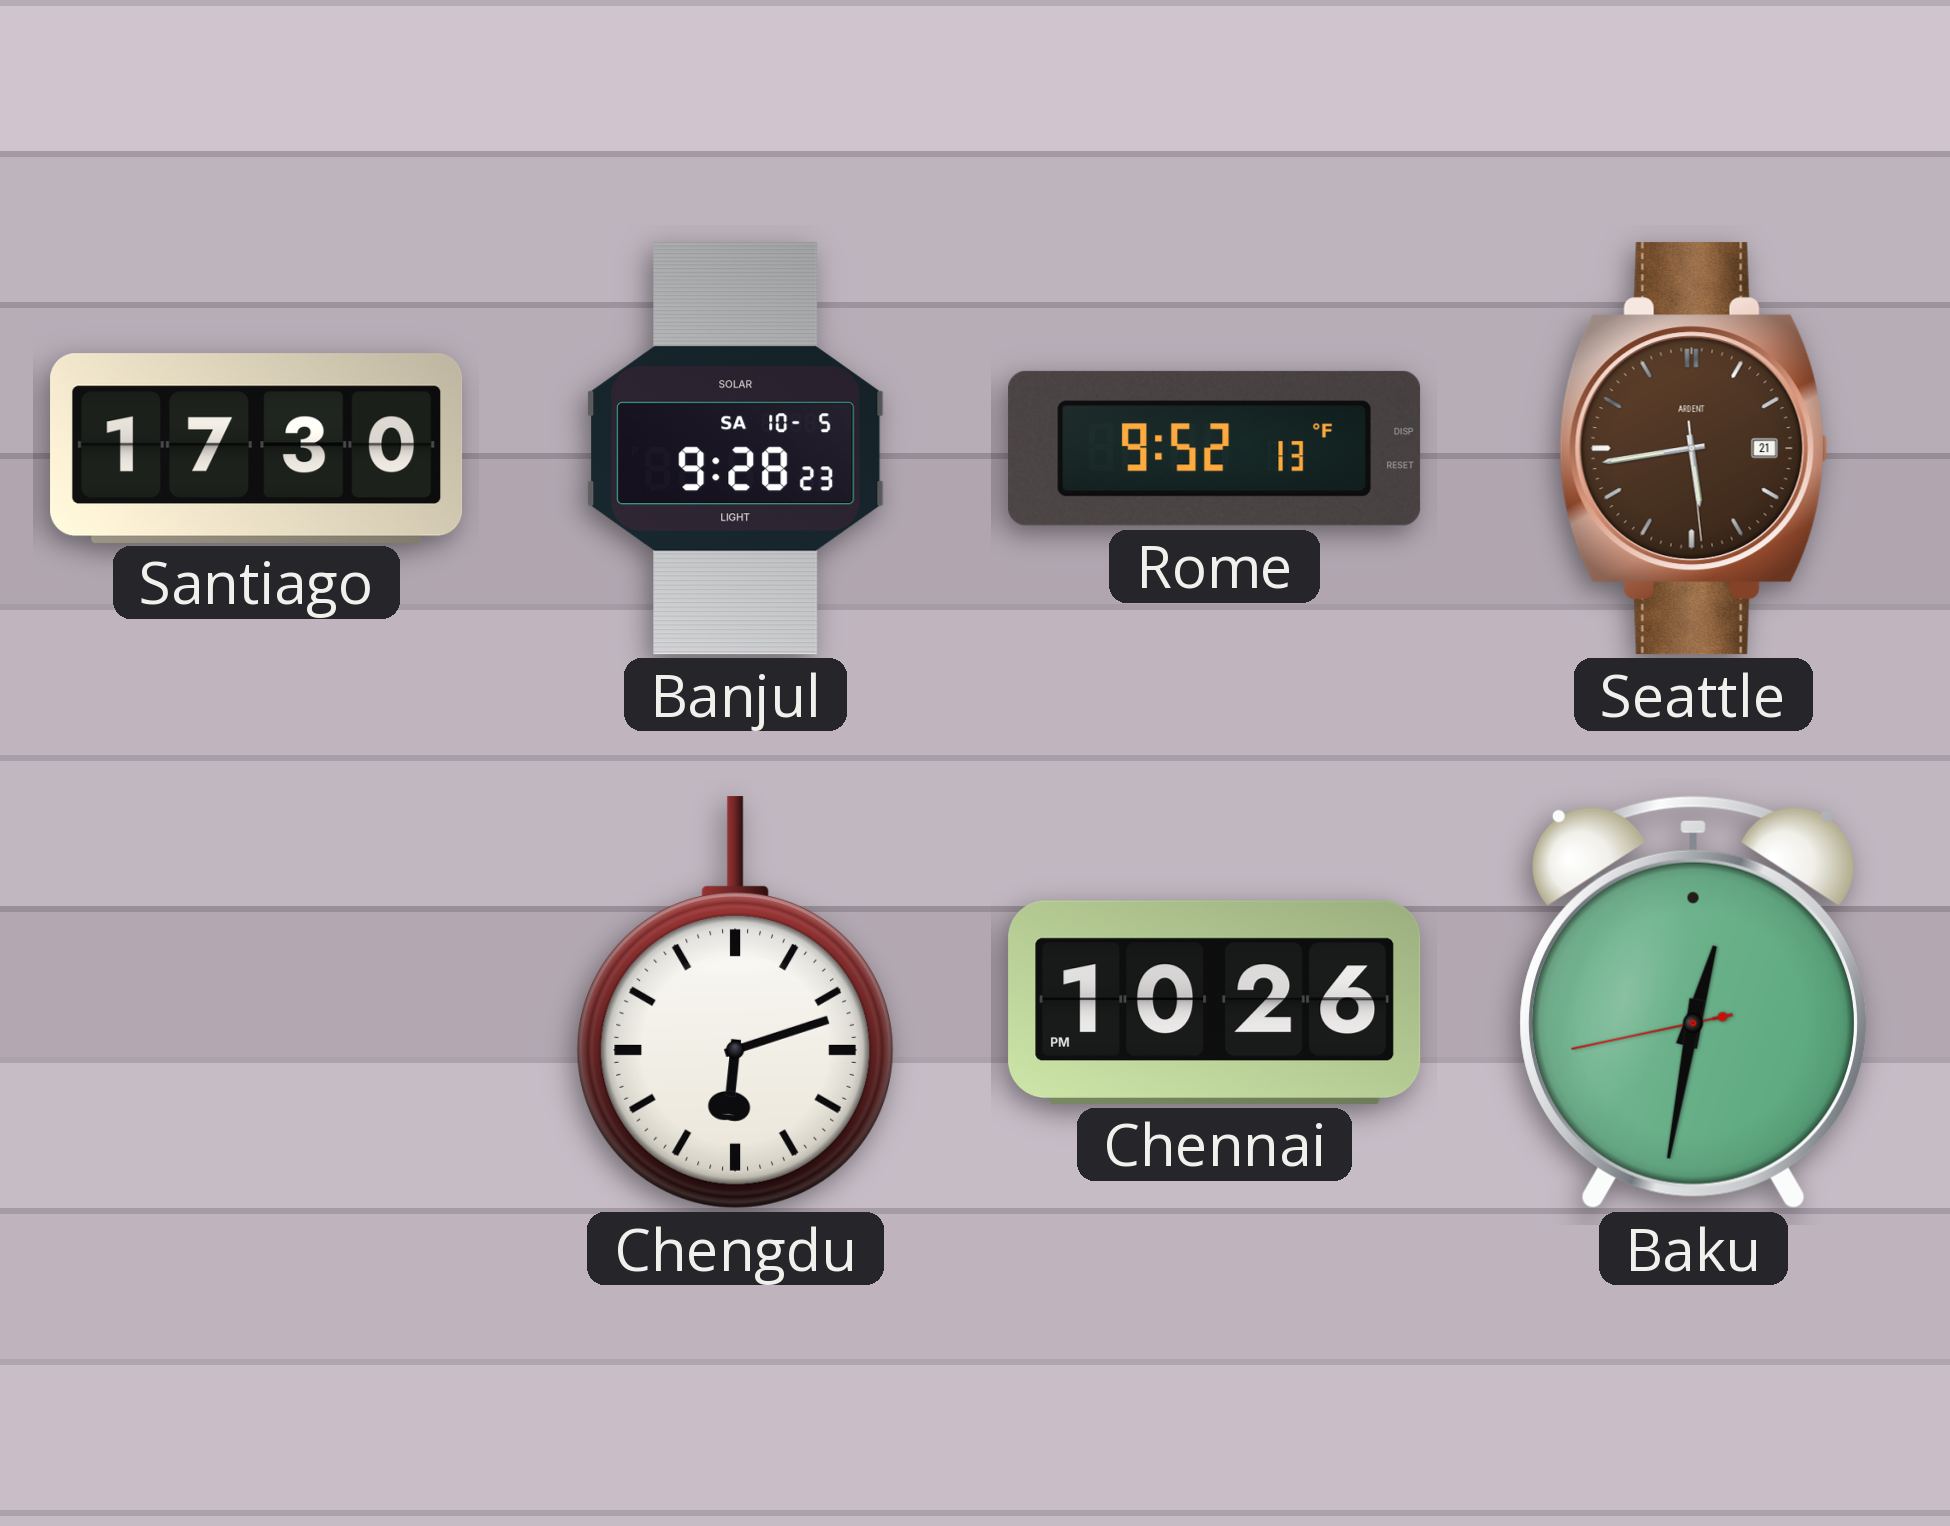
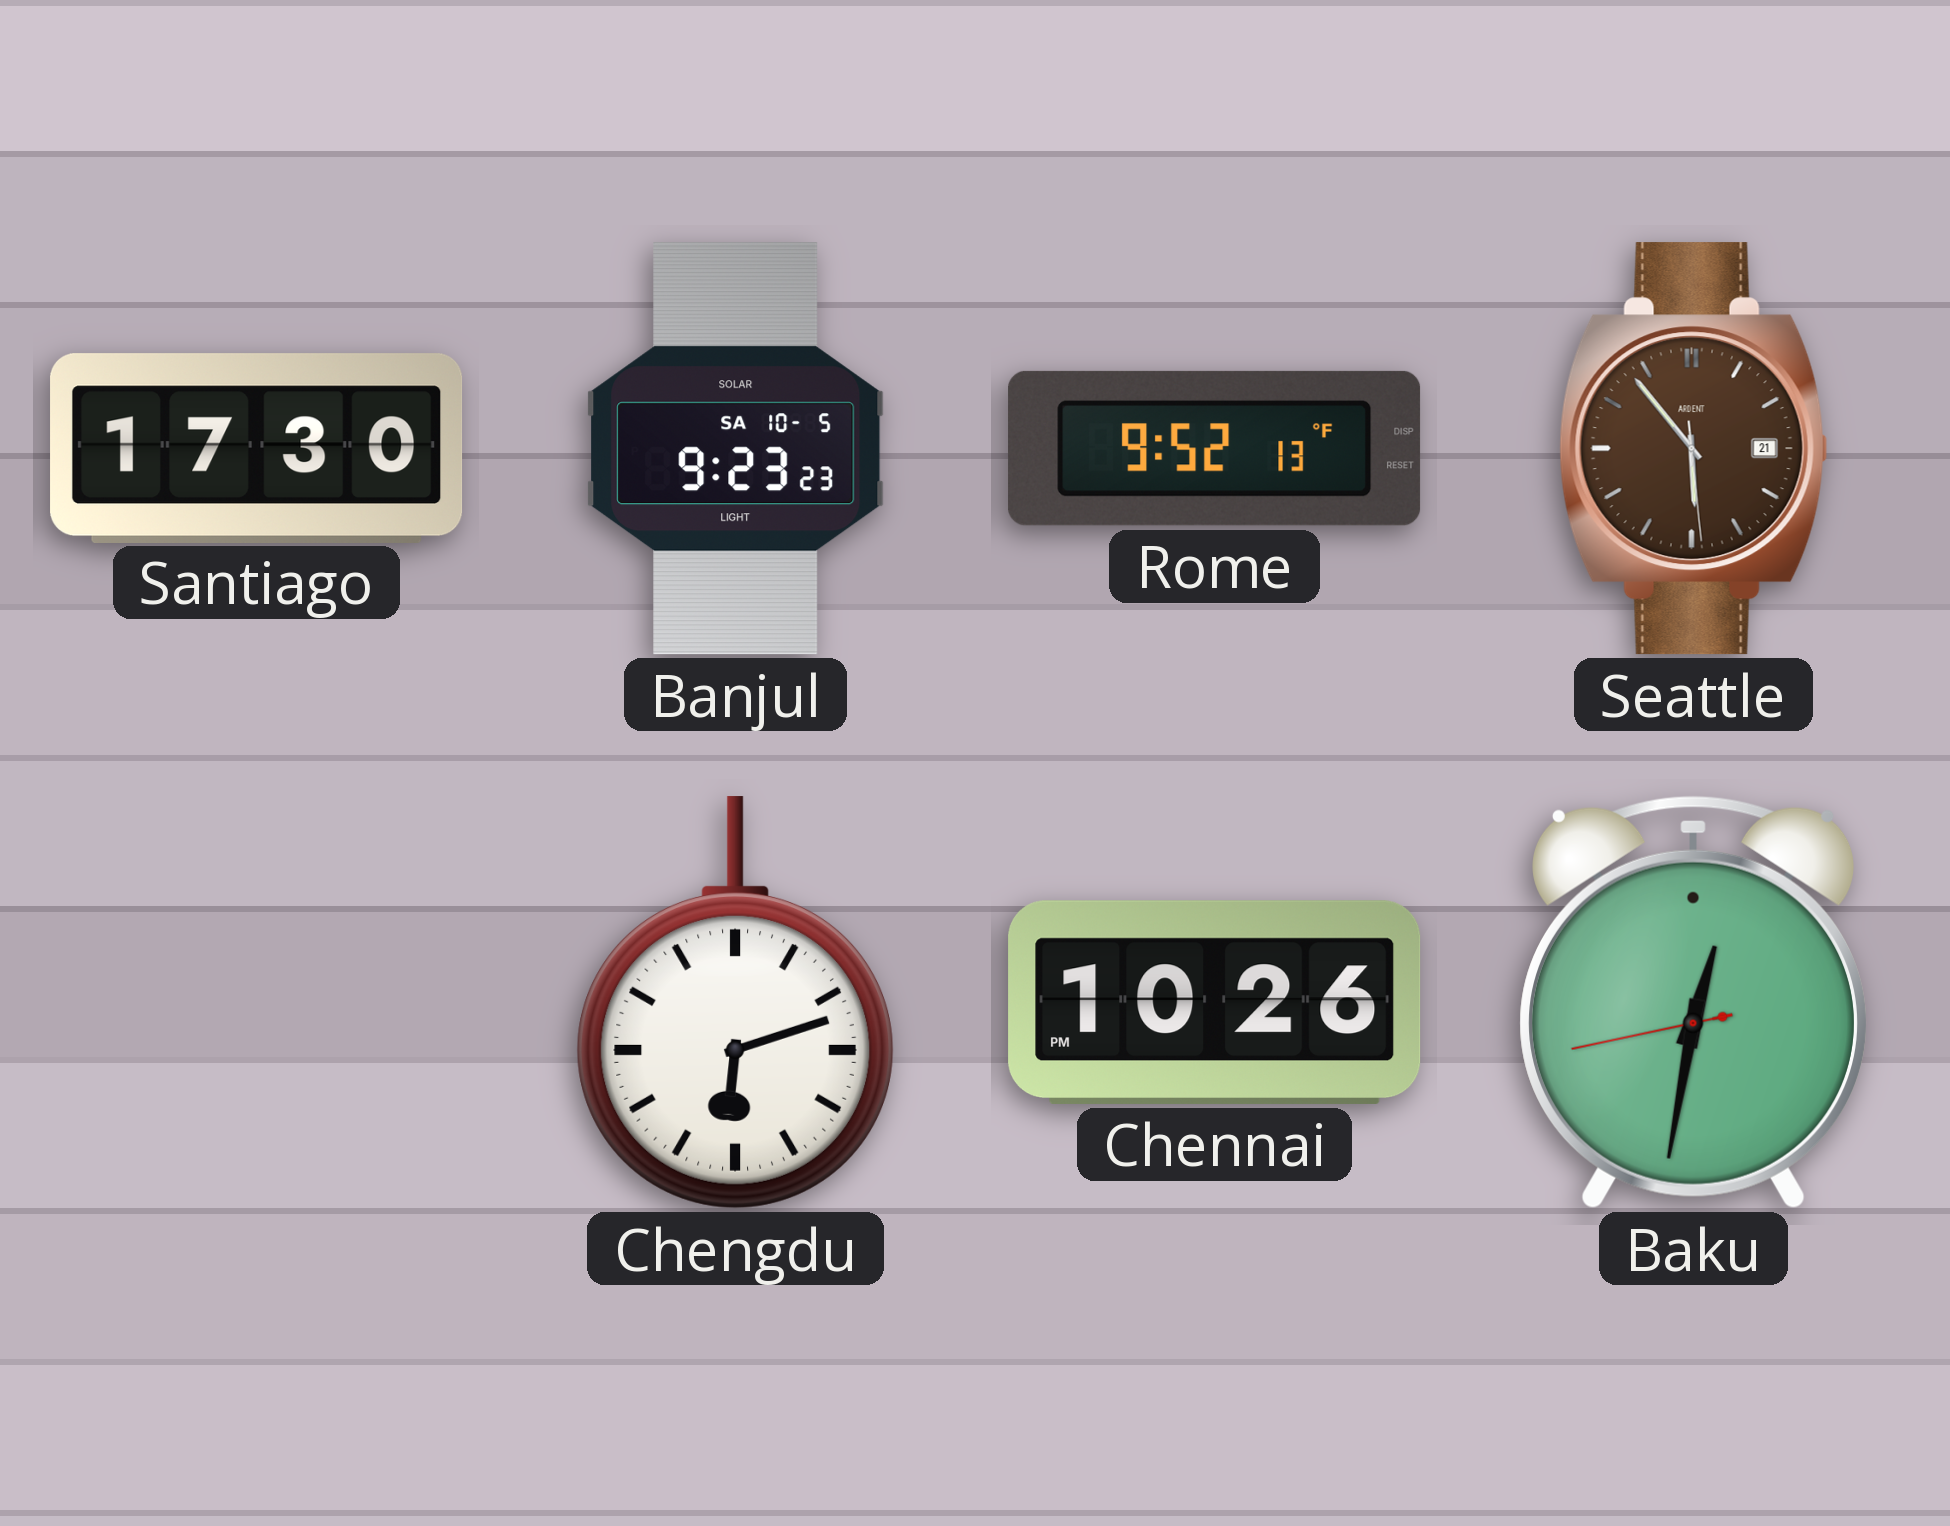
Banjul: 9:28 -> 9:23 (736, 449)
Seattle: 5:43 -> 5:53 (1694, 449)
